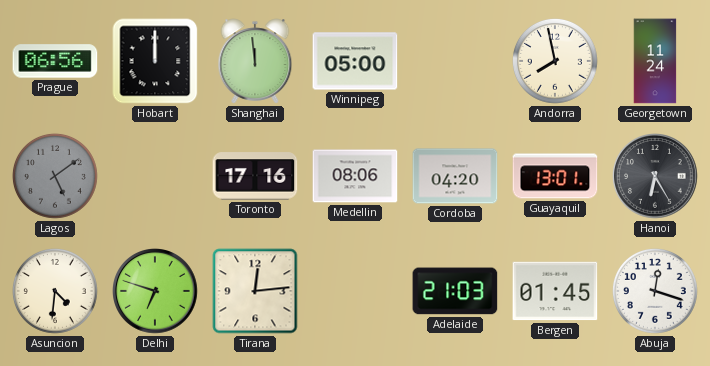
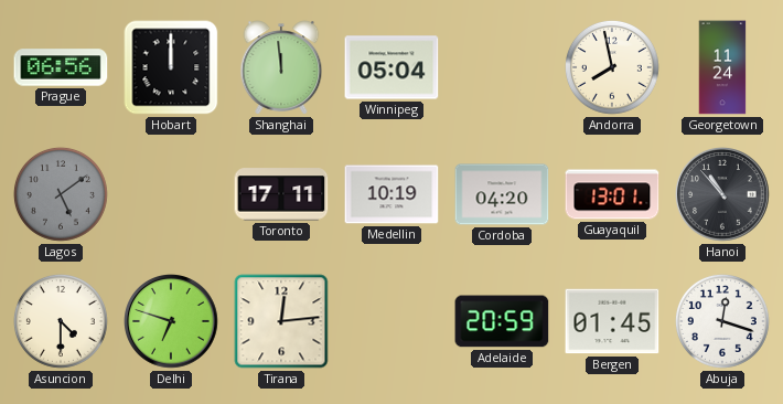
Winnipeg: 05:00 -> 05:04 (392, 67)
Toronto: 17:16 -> 17:11 (281, 194)
Medellin: 08:06 -> 10:19 (392, 194)
Hanoi: 6:25 -> 10:53 (722, 194)
Asuncion: 4:31 -> 4:30 (61, 321)
Adelaide: 21:03 -> 20:59 (502, 321)
